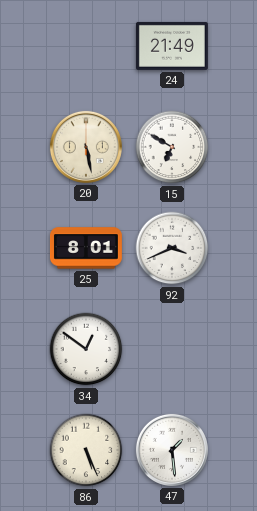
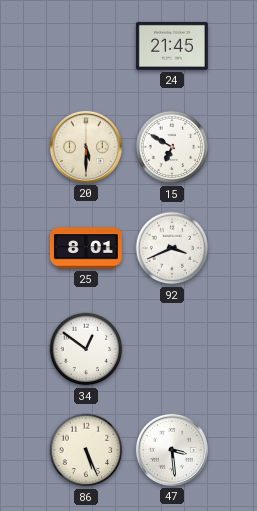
24: 21:49 -> 21:45 (172, 46)
20: 5:28 -> 5:30 (86, 147)
47: 1:29 -> 3:29 (172, 450)
